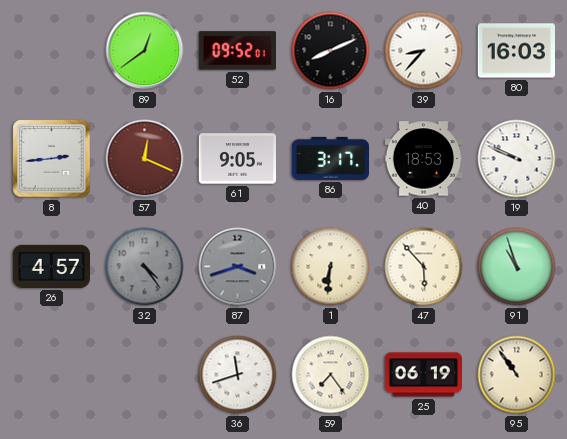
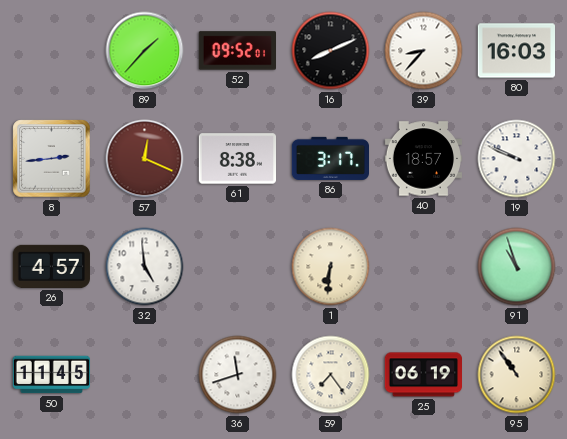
89: 12:39 -> 1:37 (145, 51)
61: 9:05 -> 8:38 (237, 159)
40: 18:53 -> 18:57 (423, 159)
32: 4:24 -> 4:59 (145, 267)
32 dial: grey -> white (145, 267)
87: 3:42 -> none (238, 267)
47: 5:53 -> none (424, 267)
50: none -> 11:45 (51, 375)
